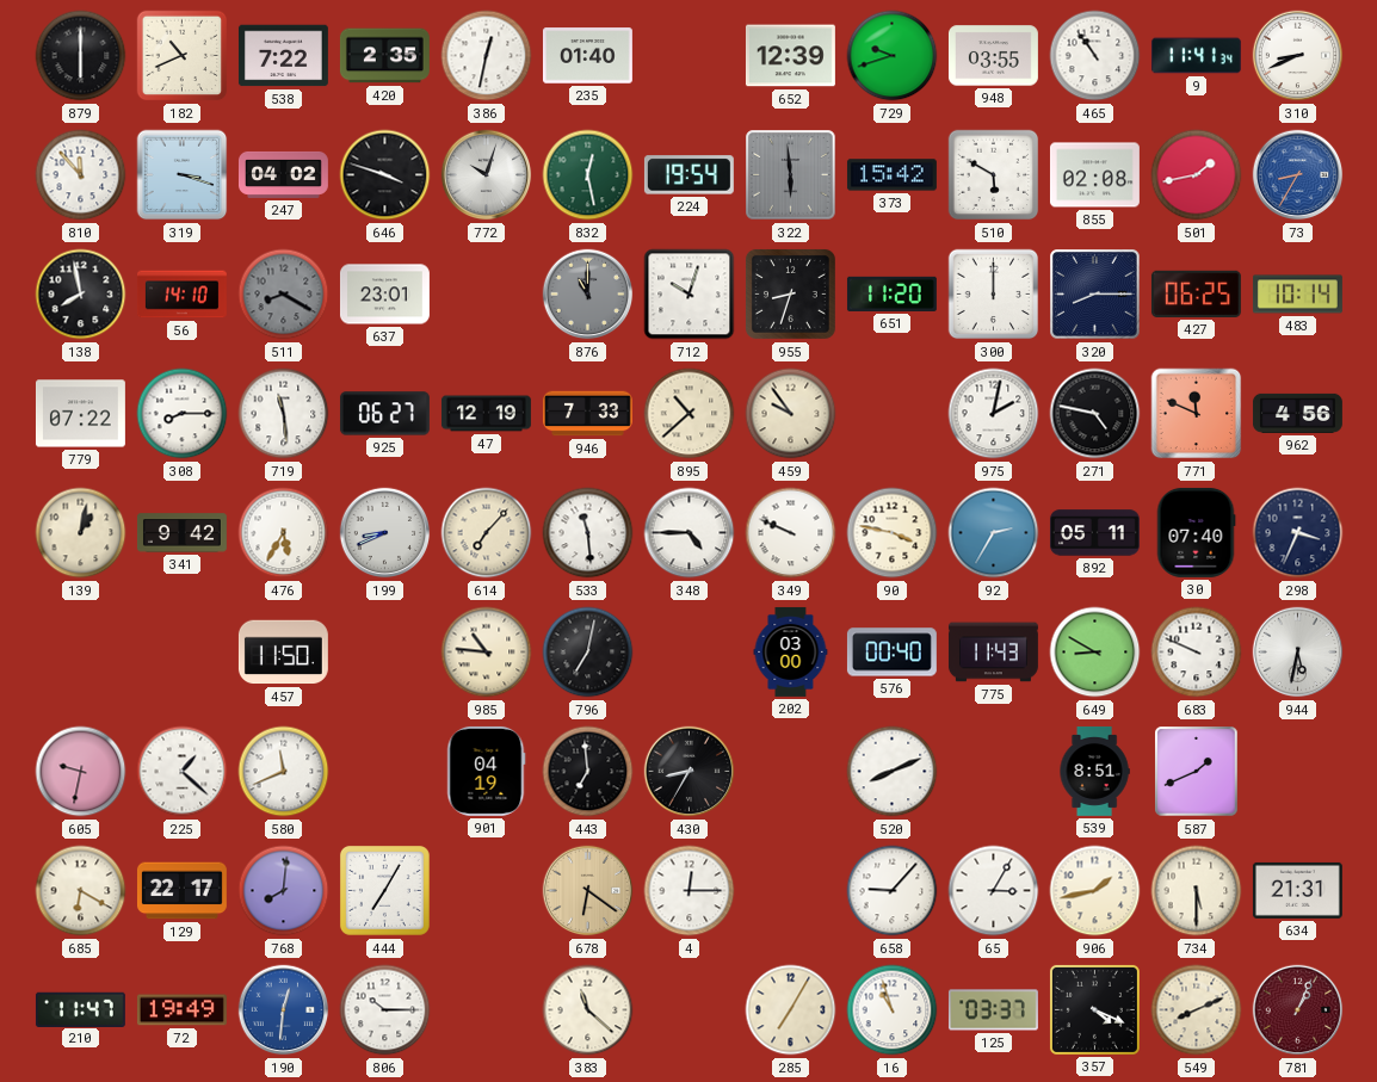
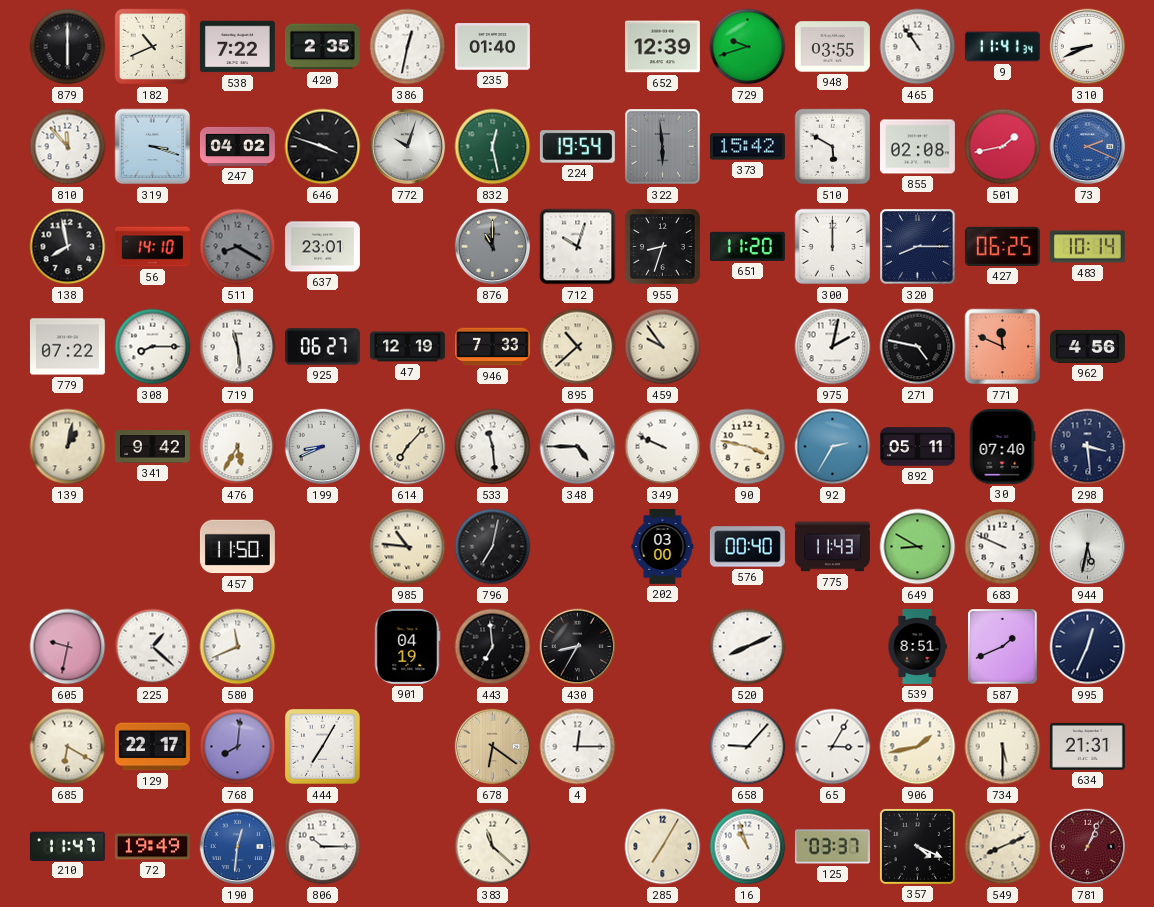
73: 8:35 -> 2:19 (1088, 147)
298: 3:34 -> 3:29 (1088, 447)
995: none -> 12:34 (1088, 647)
